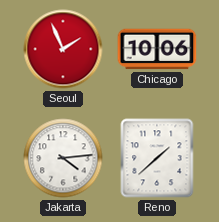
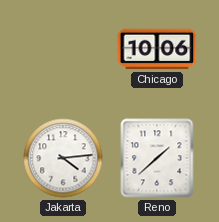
Seoul: 1:56 -> none (63, 49)
